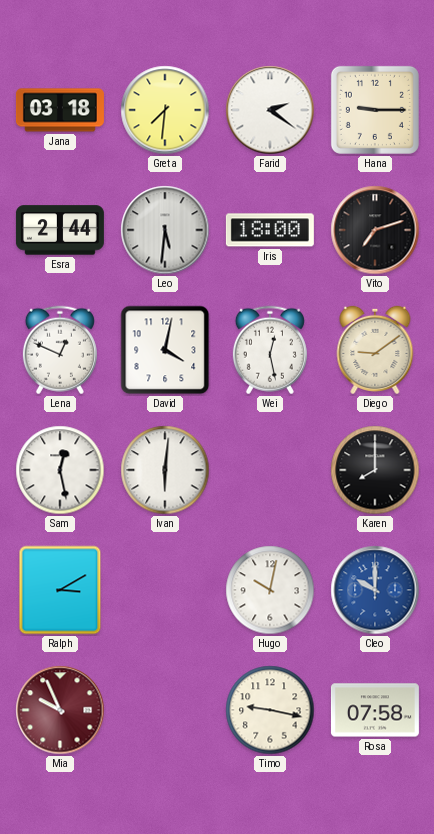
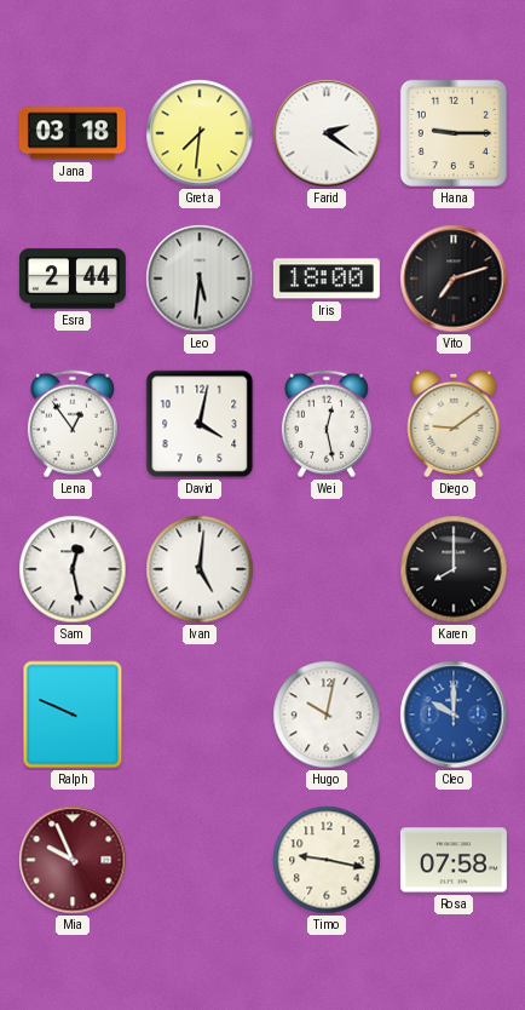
Lena: 12:49 -> 12:54 (73, 424)
Ivan: 6:01 -> 5:01 (200, 569)
Ralph: 3:10 -> 9:49 (73, 715)
